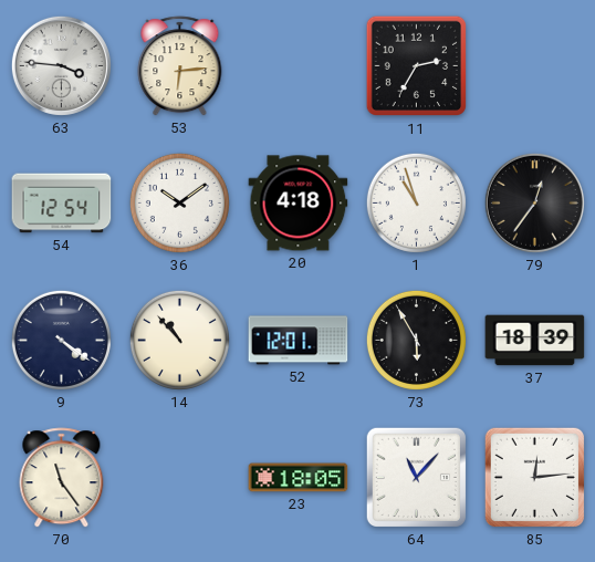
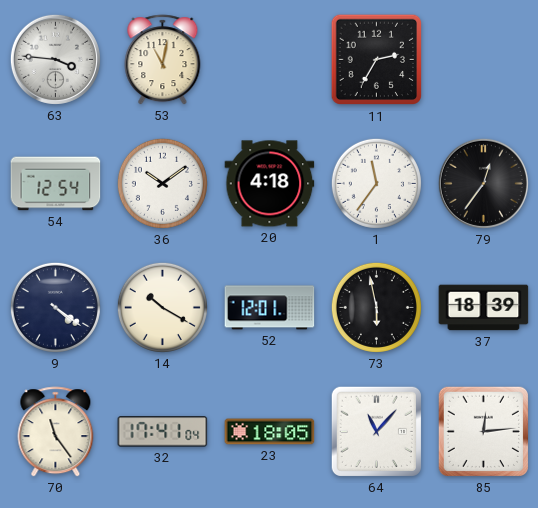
53: 6:14 -> 11:02 (163, 60)
1: 10:57 -> 11:36 (376, 183)
14: 10:53 -> 10:20 (162, 307)
73: 5:55 -> 5:58 (376, 307)
32: none -> 17:41 (163, 432)
